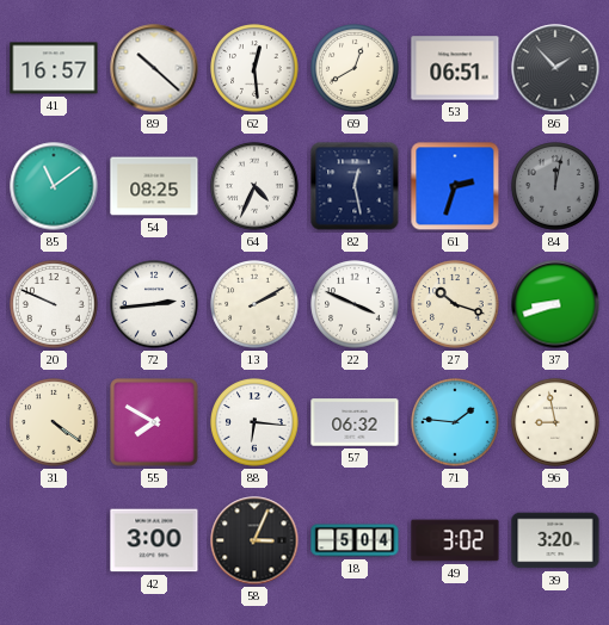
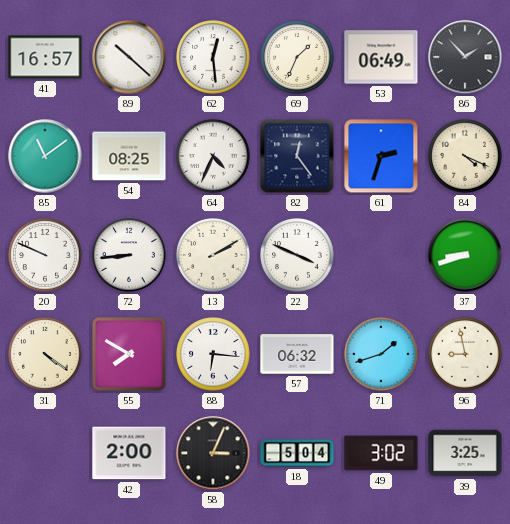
69: 12:40 -> 1:34 (297, 57)
53: 06:51 -> 06:49 (381, 57)
82: 12:28 -> 12:24 (297, 156)
84: 12:02 -> 4:19 (465, 156)
84 dial: grey -> cream (465, 156)
72: 2:44 -> 8:44 (129, 255)
27: 10:18 -> none (455, 304)
71: 1:46 -> 1:42 (381, 354)
42: 3:00 -> 2:00 (129, 453)
39: 3:20 -> 3:25 (465, 453)
